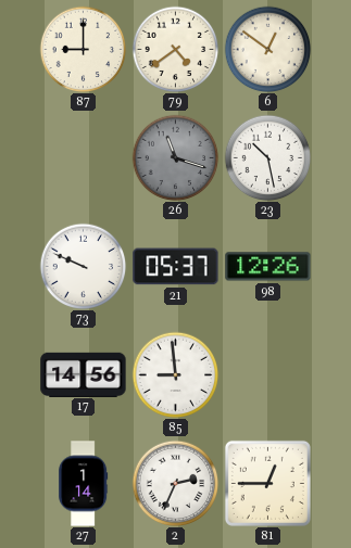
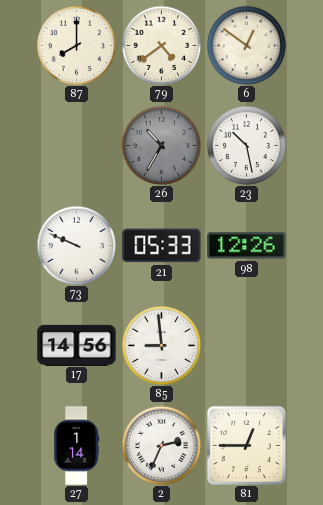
87: 9:00 -> 8:00 (76, 45)
26: 11:18 -> 10:35 (161, 145)
21: 05:37 -> 05:33 (162, 246)
